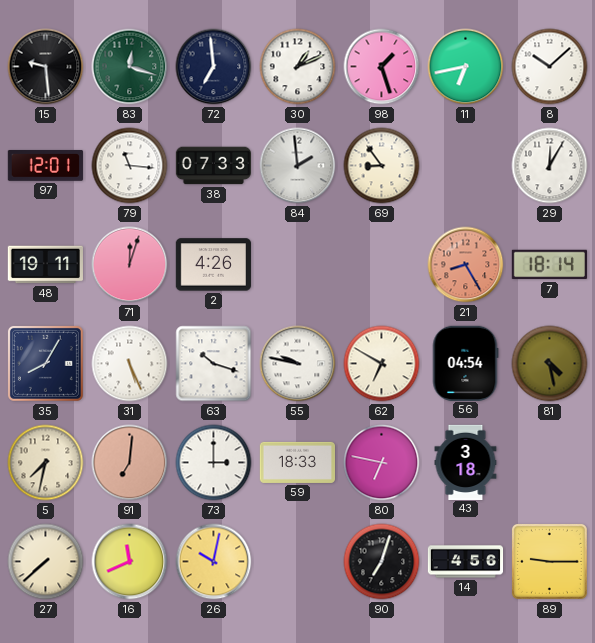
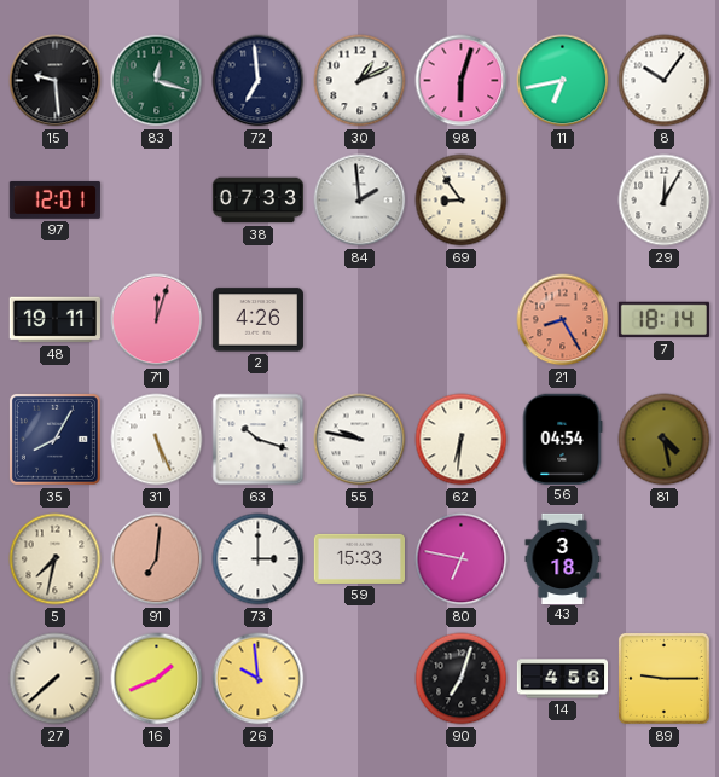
98: 1:27 -> 6:03 (462, 81)
8: 10:08 -> 10:06 (665, 81)
79: 11:16 -> none (130, 166)
62: 6:50 -> 6:31 (462, 440)
59: 18:33 -> 15:33 (359, 558)
16: 11:41 -> 1:41 (157, 679)
26: 10:02 -> 9:59 (259, 679)
